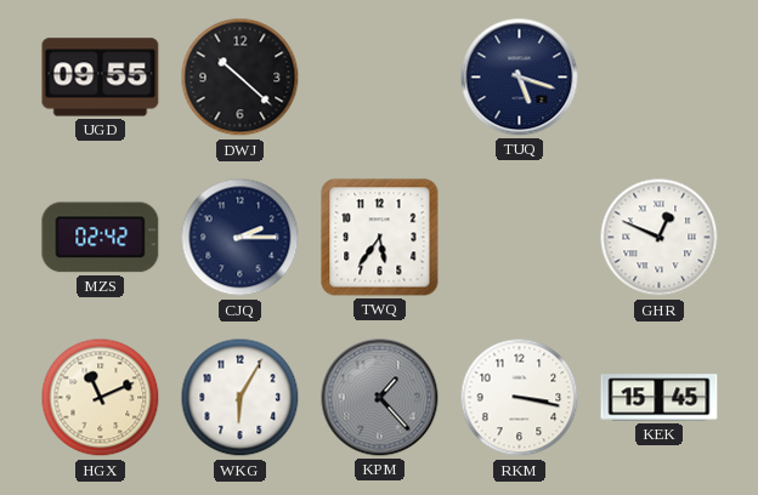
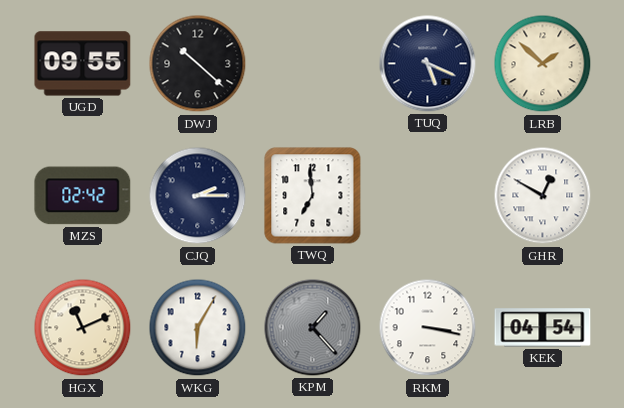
TUQ: 5:18 -> 5:19 (428, 64)
LRB: none -> 1:52 (543, 64)
TWQ: 5:36 -> 6:59 (313, 196)
GHR: 12:49 -> 12:50 (543, 196)
KEK: 15:45 -> 04:54 (543, 328)
